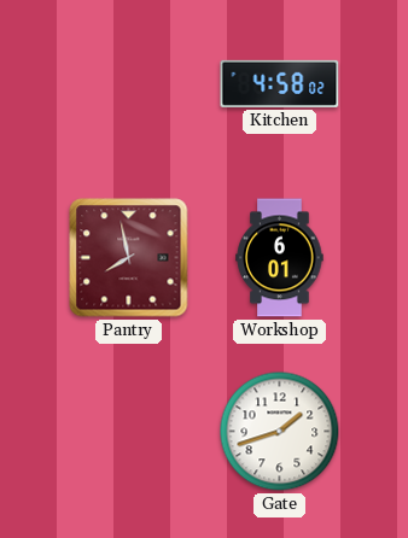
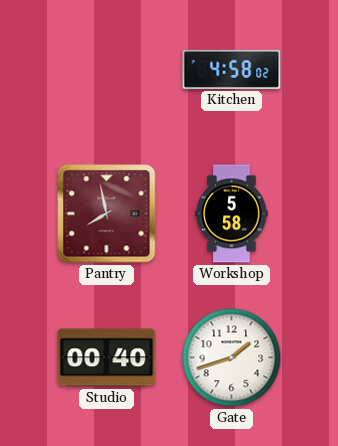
Workshop: 6:01 -> 5:58 (232, 214)
Studio: none -> 00:40 (107, 358)
